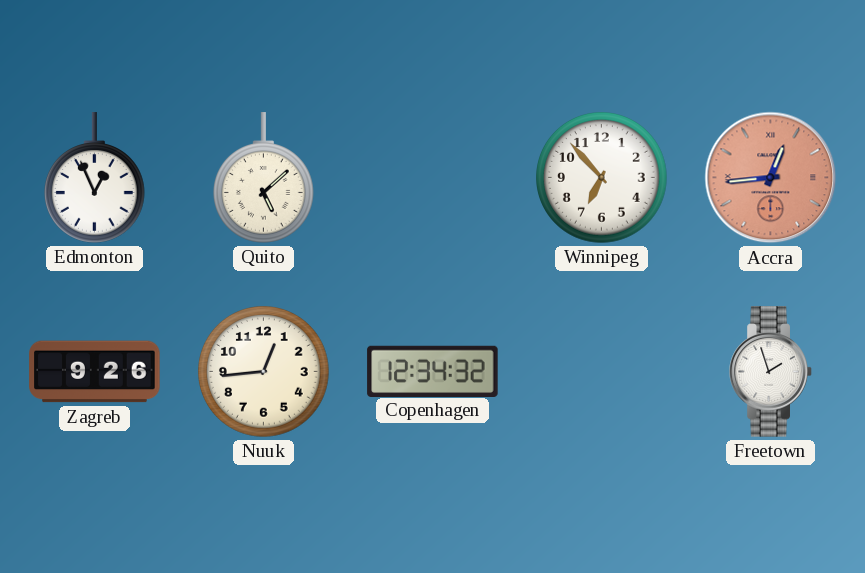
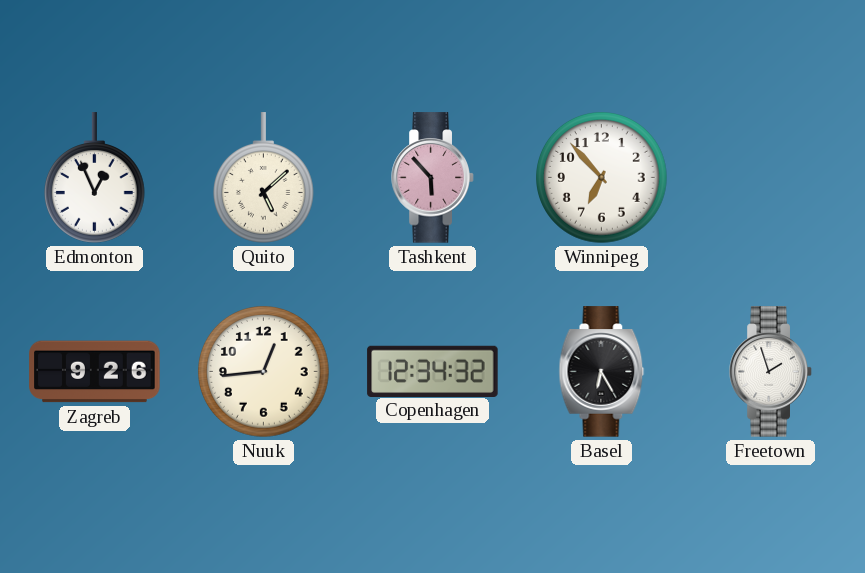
Tashkent: none -> 5:53 (433, 178)
Accra: 12:44 -> none (771, 178)
Basel: none -> 6:25 (602, 372)
